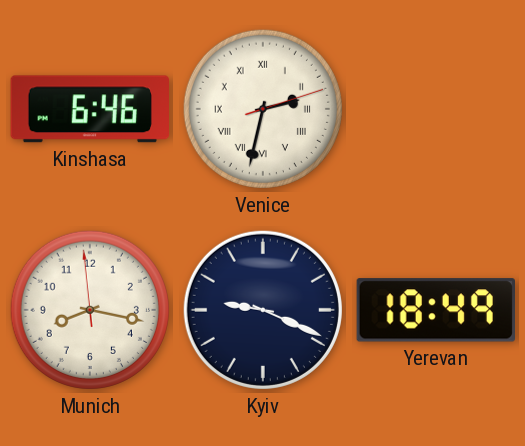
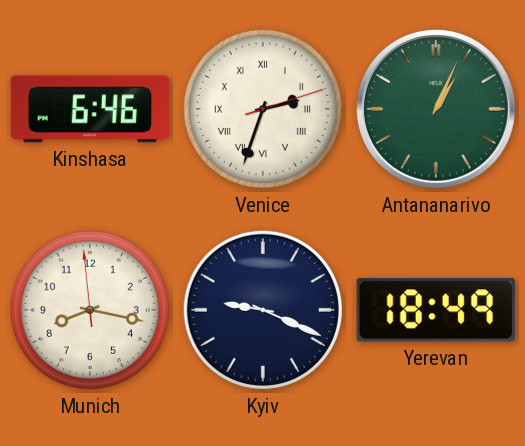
Venice: 2:32 -> 2:33 (263, 109)
Antananarivo: none -> 1:04 (436, 109)
